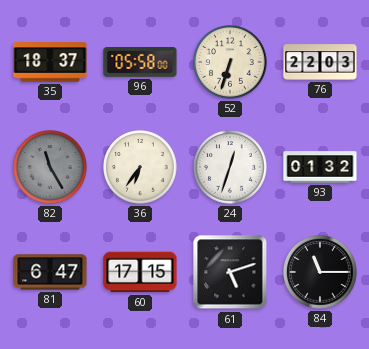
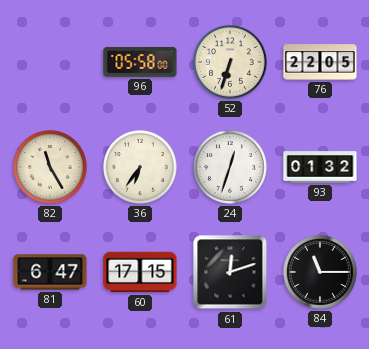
35: 18:37 -> none (50, 62)
76: 22:03 -> 22:05 (320, 62)
82 dial: grey -> cream (51, 168)
61: 5:12 -> 12:12 (230, 272)
